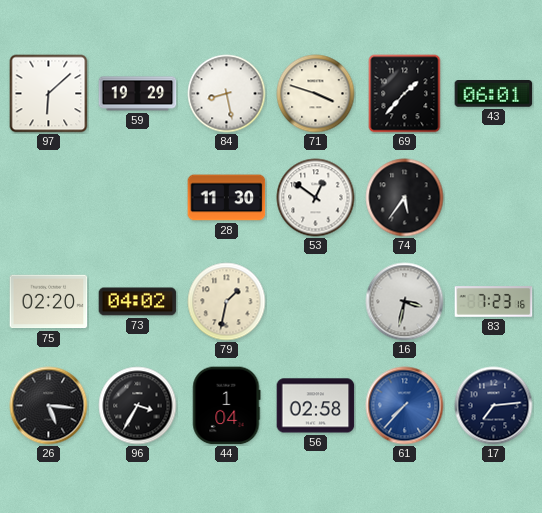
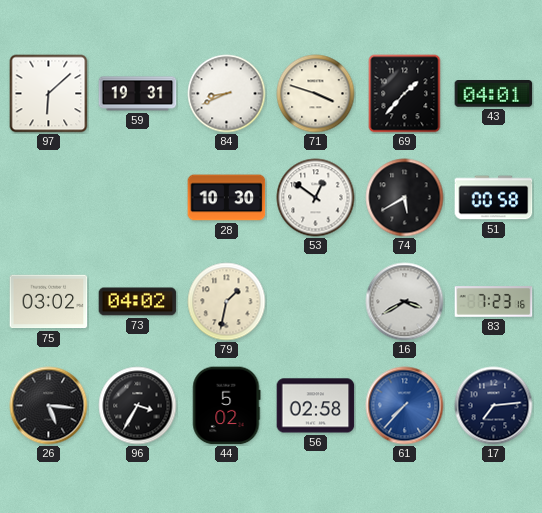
59: 19:29 -> 19:31 (138, 94)
84: 8:28 -> 8:41 (227, 94)
43: 06:01 -> 04:01 (494, 94)
28: 11:30 -> 10:30 (227, 198)
74: 5:36 -> 5:40 (405, 198)
51: none -> 00:58 (494, 198)
75: 02:20 -> 03:02 (49, 302)
16: 3:32 -> 3:40 (405, 302)
44: 1:04 -> 5:02 (227, 406)
